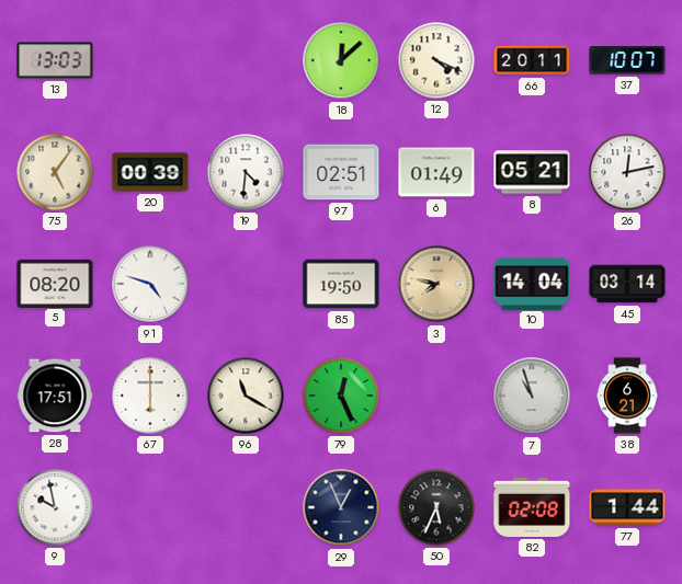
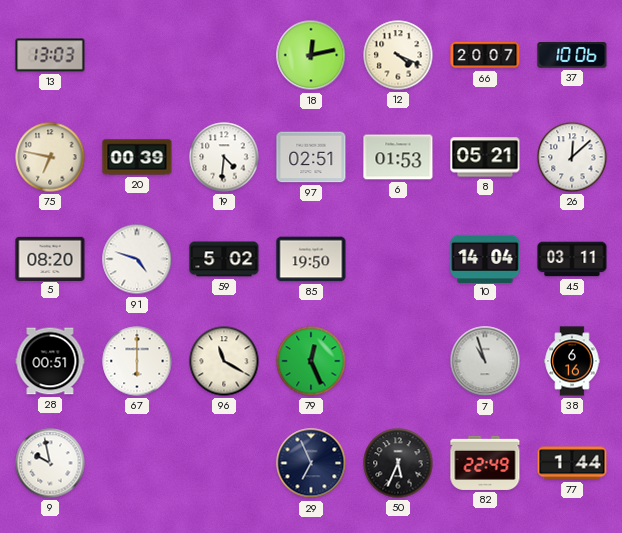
18: 12:08 -> 12:13 (311, 55)
66: 20:11 -> 20:07 (485, 55)
37: 10:07 -> 10:06 (572, 55)
75: 5:06 -> 6:47 (50, 157)
6: 01:49 -> 01:53 (398, 157)
26: 12:13 -> 12:08 (572, 157)
59: none -> 5:02 (224, 259)
3: 7:47 -> none (436, 284)
45: 03:14 -> 03:11 (572, 259)
28: 17:51 -> 00:51 (50, 361)
38: 6:21 -> 6:16 (572, 361)
29: 12:56 -> 6:56 (311, 463)
82: 02:08 -> 22:49 (485, 463)
